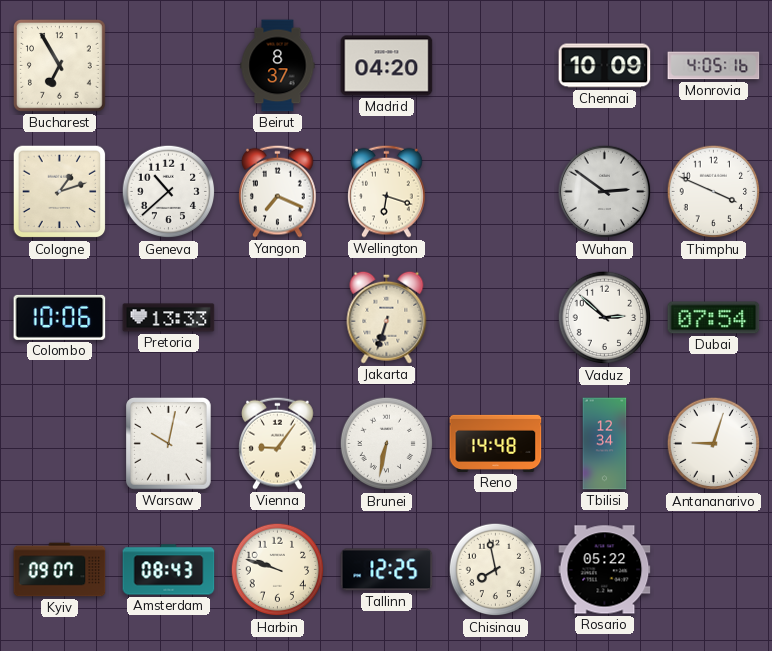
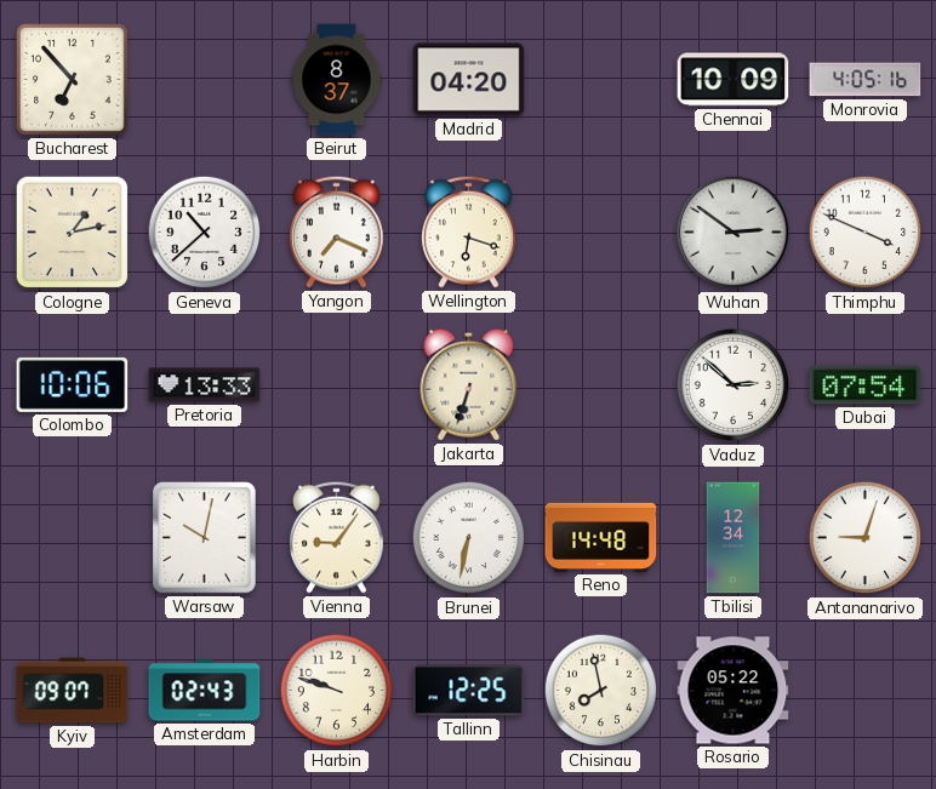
Bucharest: 6:55 -> 6:53 (73, 80)
Cologne: 1:12 -> 1:13 (73, 233)
Amsterdam: 08:43 -> 02:43 (205, 691)
